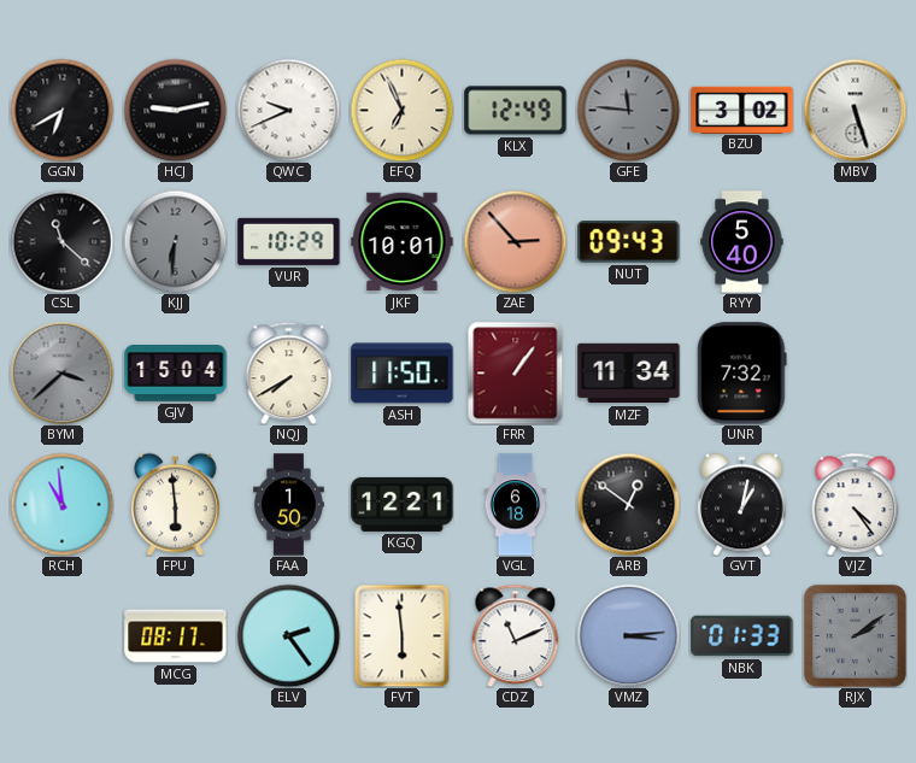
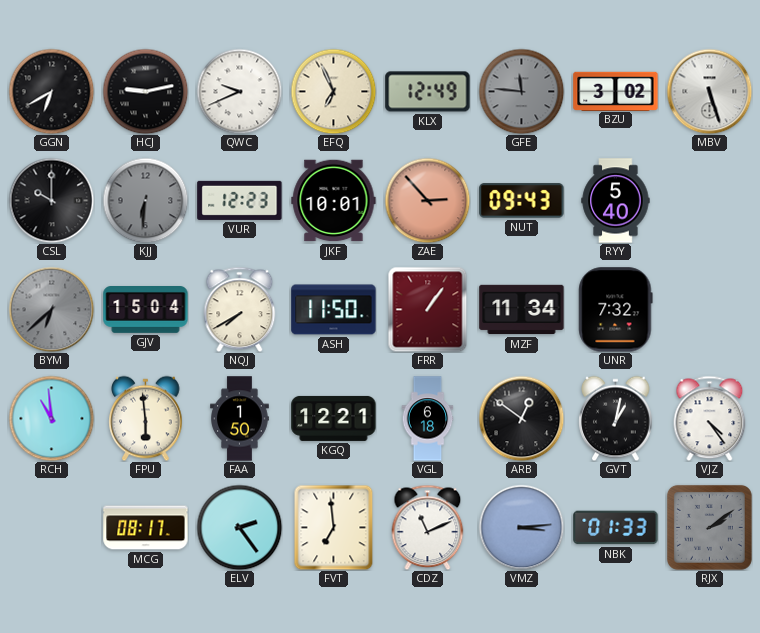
CSL: 11:22 -> 10:00 (51, 200)
VUR: 10:29 -> 12:23 (240, 200)
BYM: 3:38 -> 6:38 (51, 309)
FVT: 5:59 -> 6:59 (334, 527)
